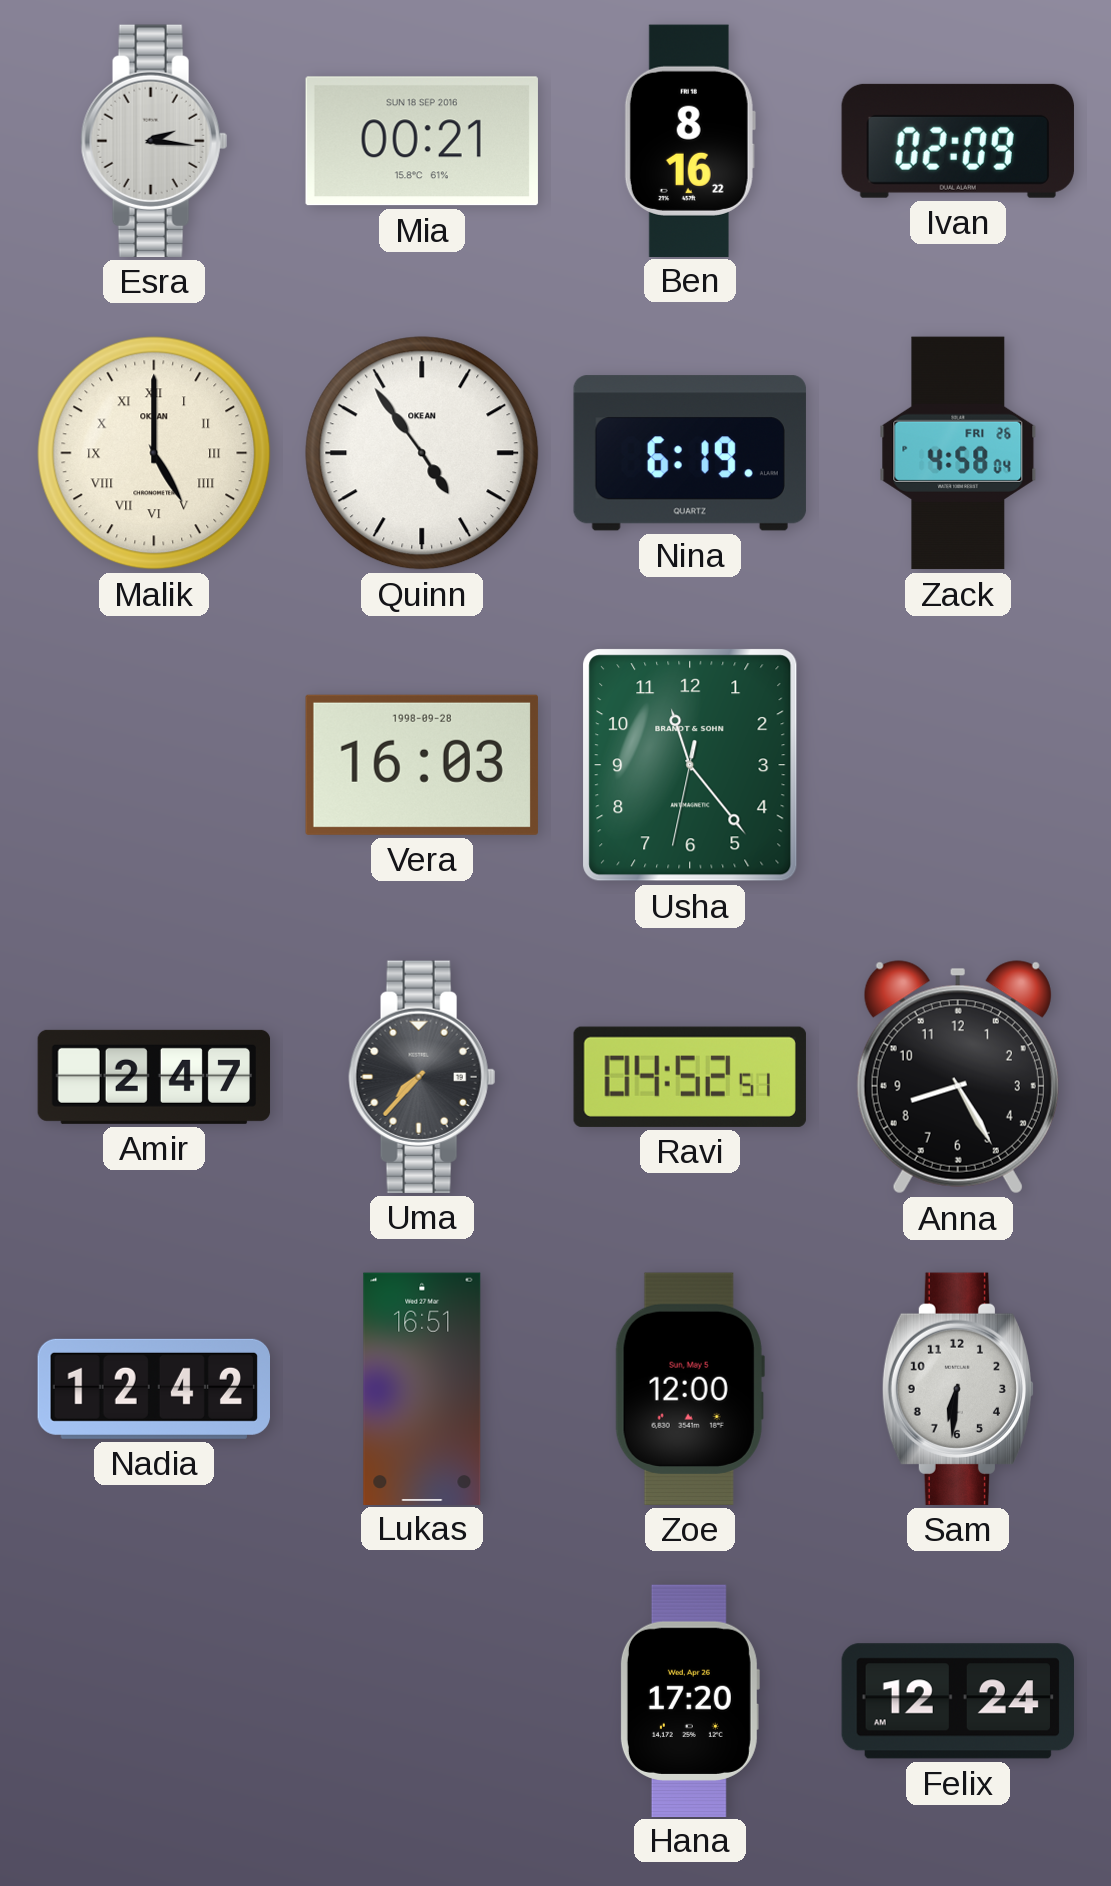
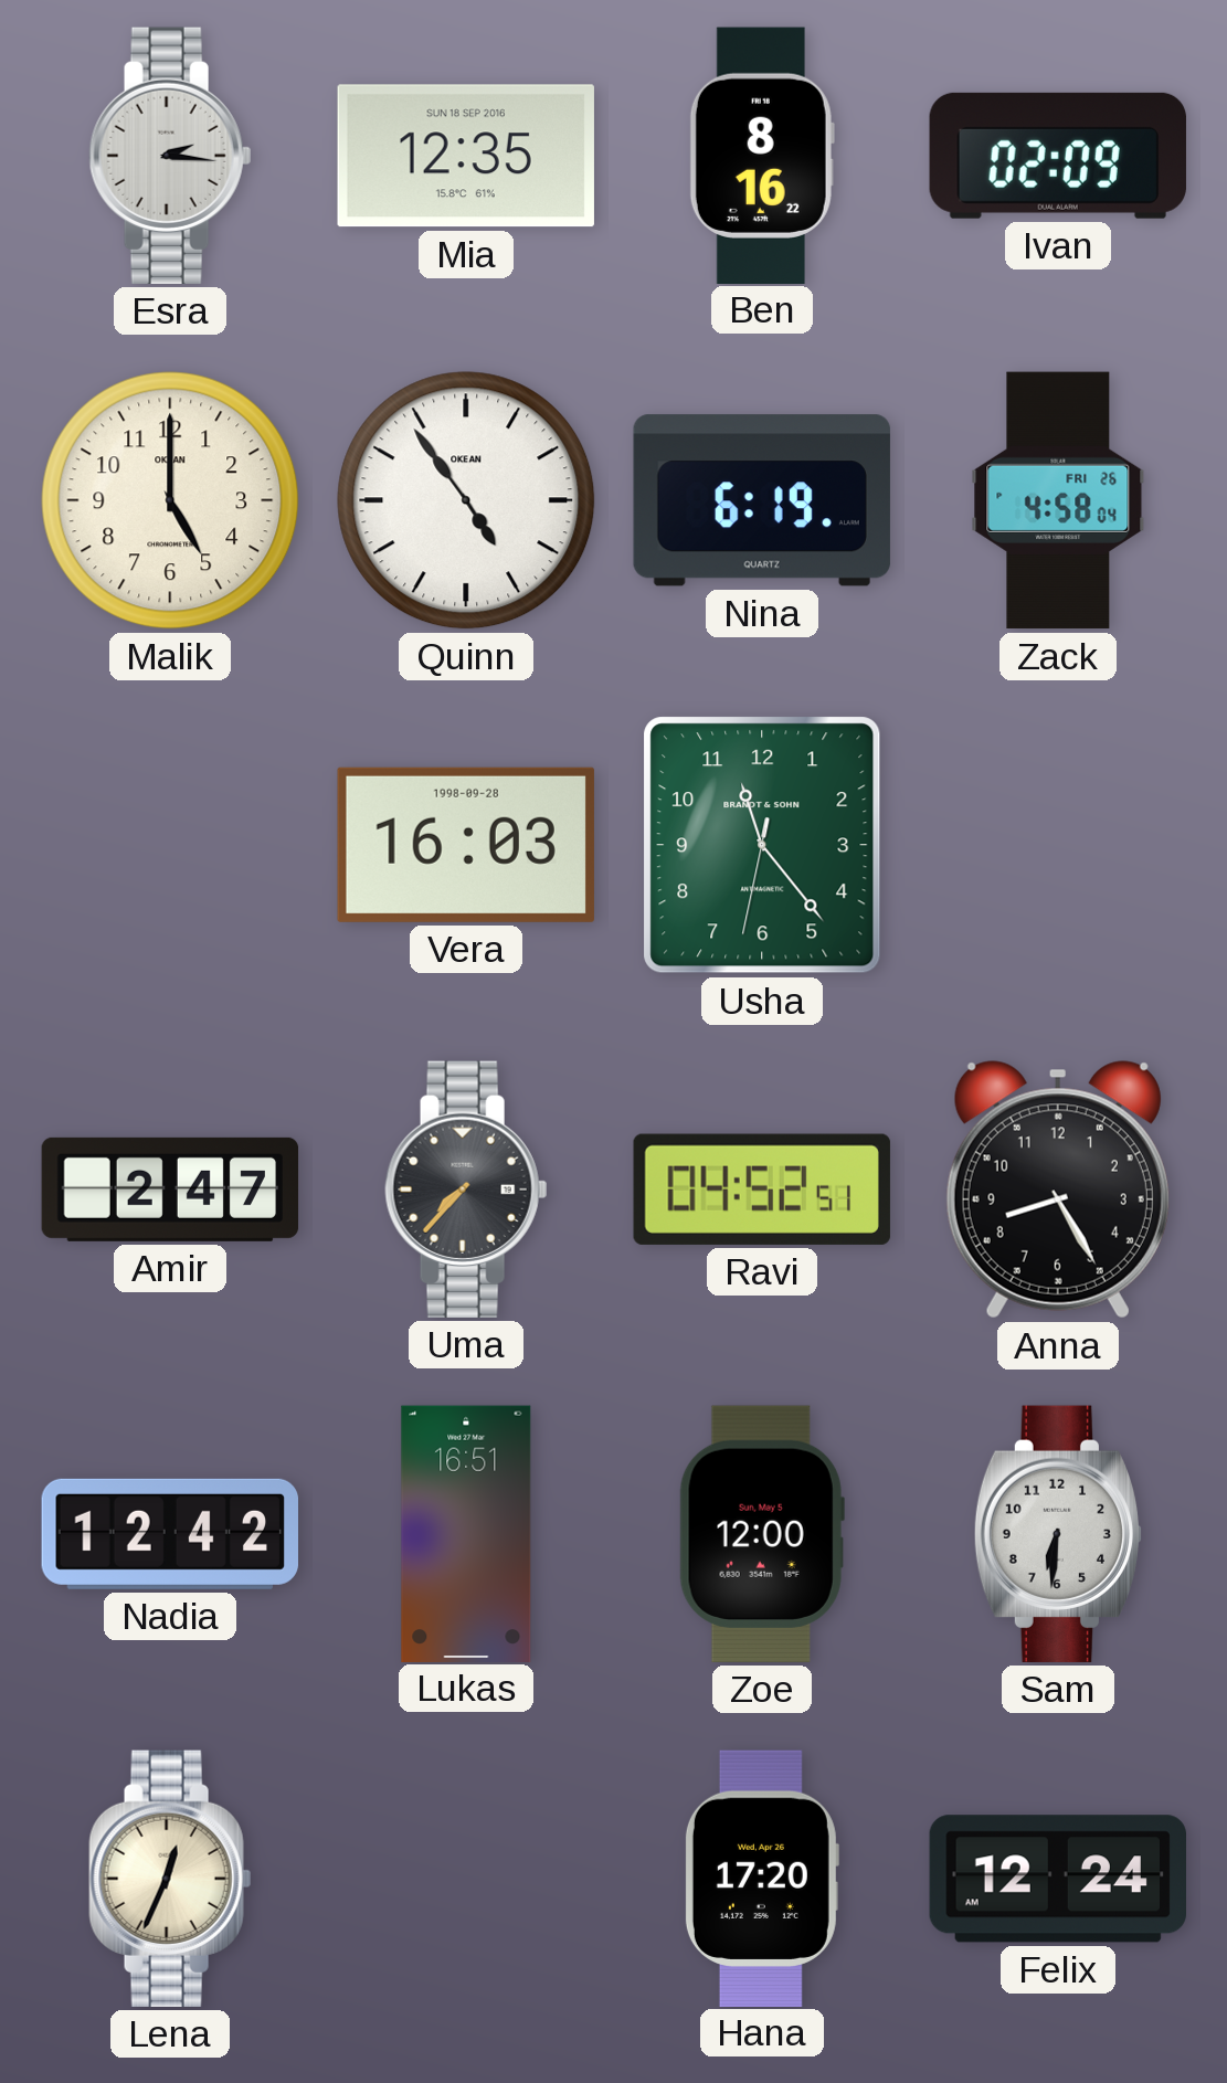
Mia: 00:21 -> 12:35 (466, 156)
Malik numerals: Roman -> Arabic (170, 500)
Lena: none -> 12:34 (170, 1879)
